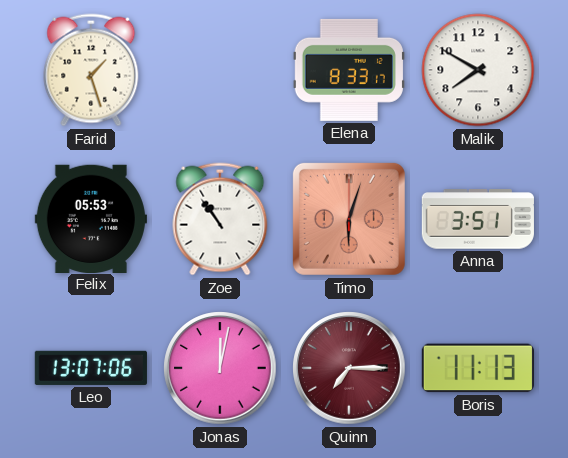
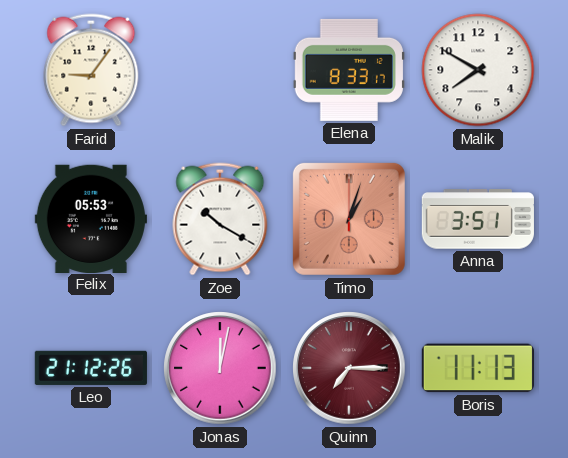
Farid: 1:27 -> 9:06 (91, 70)
Zoe: 10:54 -> 10:20 (220, 219)
Timo: 6:03 -> 1:03 (349, 219)
Leo: 13:07 -> 21:12 (91, 368)
